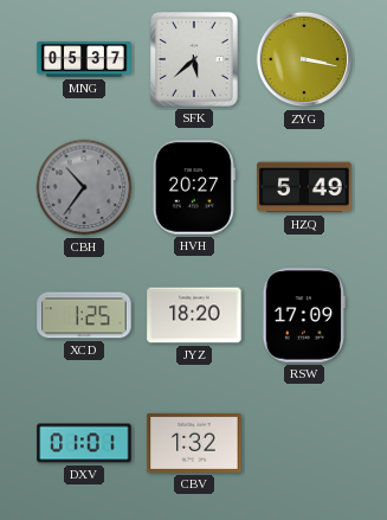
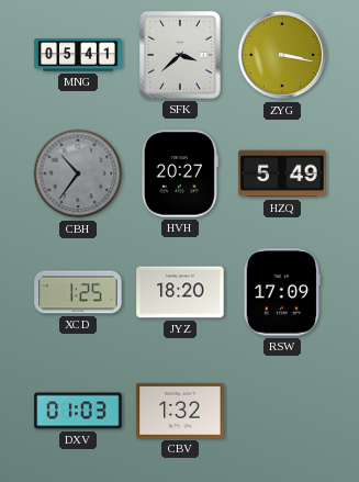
MNG: 05:37 -> 05:41 (78, 55)
SFK: 5:38 -> 3:38 (180, 55)
DXV: 01:01 -> 01:03 (78, 411)
